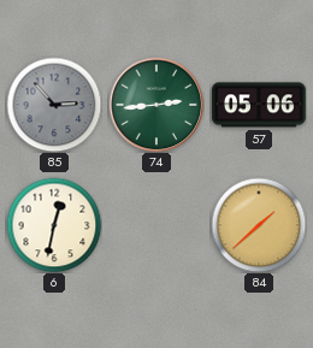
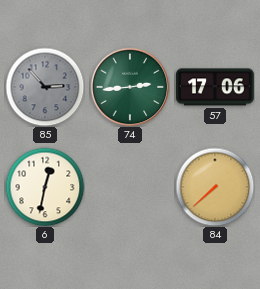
57: 05:06 -> 17:06 (216, 87)
84: 1:38 -> 7:38 (215, 187)
